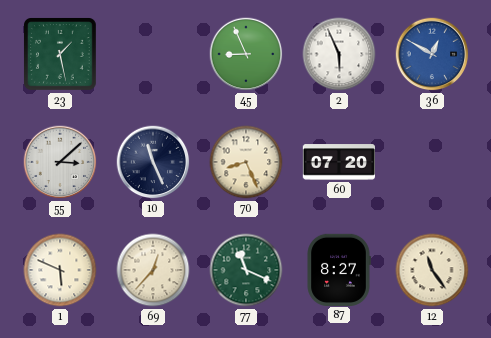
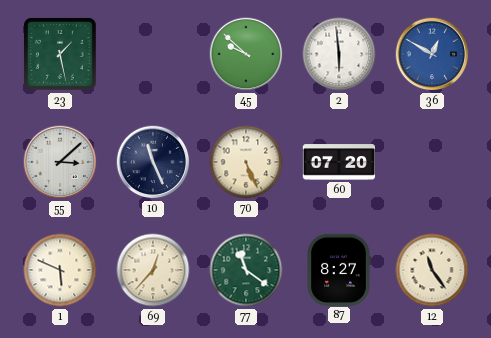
45: 8:56 -> 9:52 (246, 54)
2: 5:56 -> 5:59 (339, 54)
70: 8:26 -> 5:26 (246, 162)
77: 11:19 -> 11:21 (246, 270)
